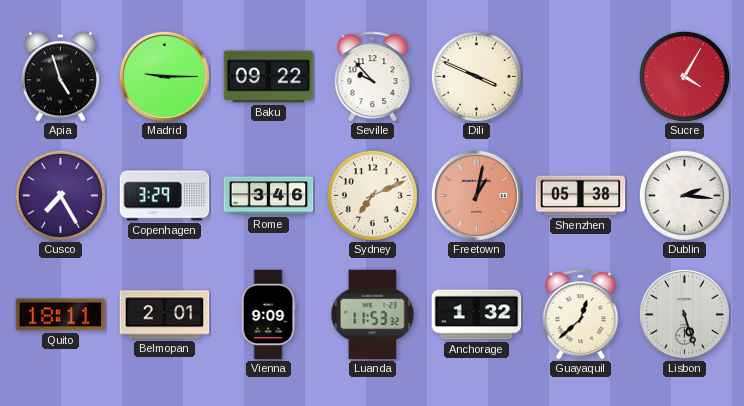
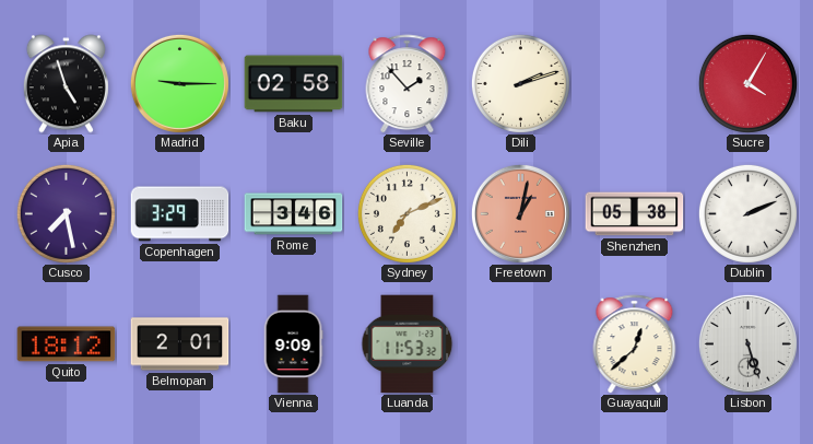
Baku: 09:22 -> 02:58 (294, 84)
Seville: 9:53 -> 1:53 (408, 84)
Dili: 3:49 -> 2:12 (520, 83)
Cusco: 7:25 -> 7:28 (66, 213)
Dublin: 2:16 -> 2:11 (747, 213)
Quito: 18:11 -> 18:12 (67, 344)
Anchorage: 1:32 -> none (477, 315)
